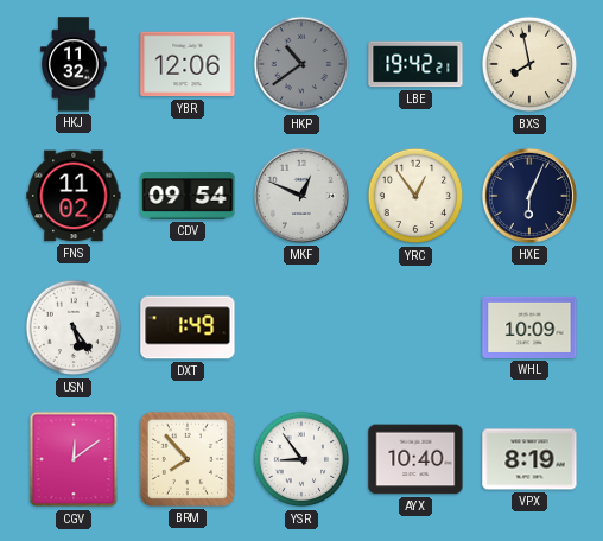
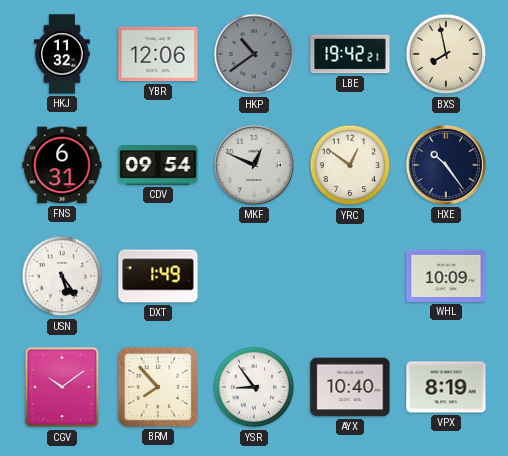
FNS: 11:02 -> 6:31 (62, 165)
YRC: 12:54 -> 12:51 (350, 165)
HXE: 6:04 -> 10:24 (446, 165)
CGV: 12:09 -> 10:09 (62, 387)
